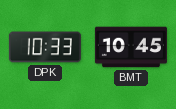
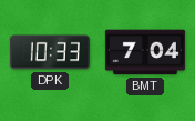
BMT: 10:45 -> 7:04 (145, 52)
